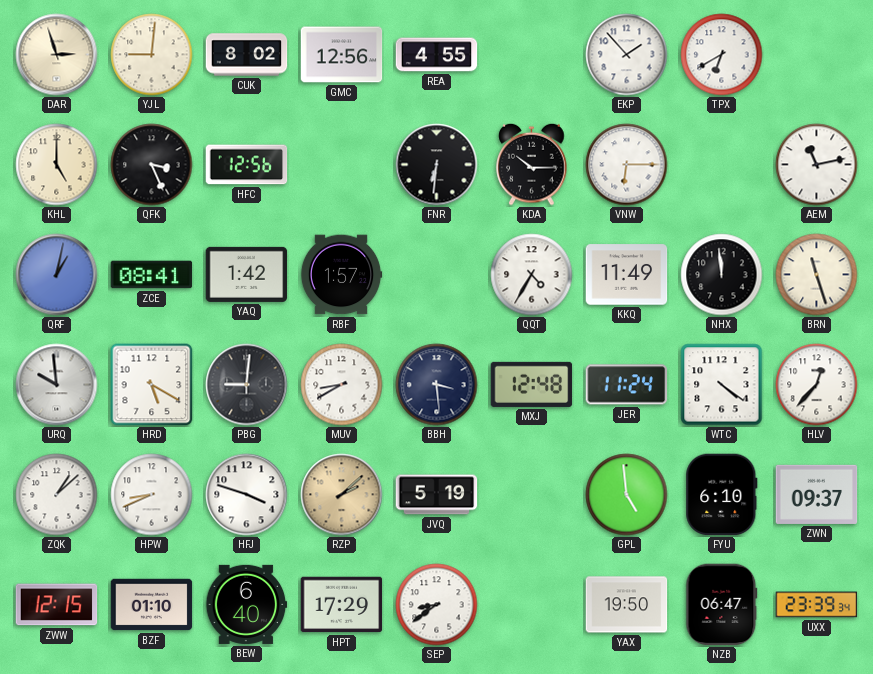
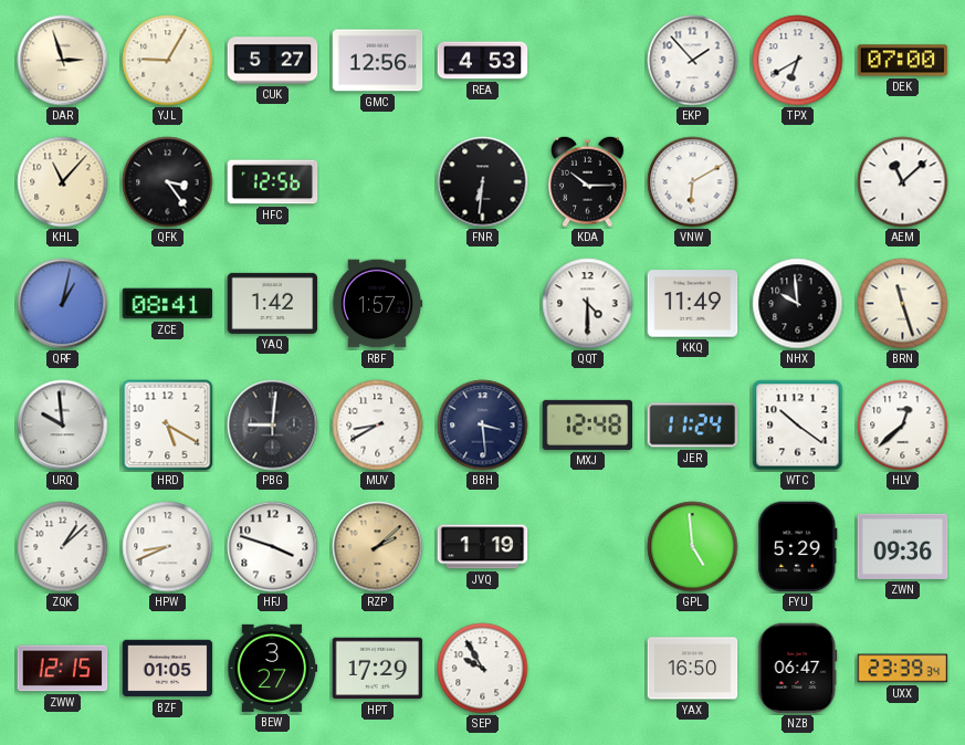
YJL: 9:01 -> 9:05 (168, 61)
CUK: 8:02 -> 5:27 (273, 61)
REA: 4:55 -> 4:53 (483, 61)
DEK: none -> 07:00 (903, 61)
KHL: 5:00 -> 11:07 (63, 182)
QFK: 3:26 -> 3:24 (168, 182)
VNW: 6:15 -> 6:10 (693, 182)
AEM: 11:13 -> 11:08 (903, 182)
QQT: 4:35 -> 4:30 (588, 304)
NHX: 11:59 -> 9:59 (798, 304)
WTC: 4:21 -> 10:21 (798, 426)
HLV: 12:37 -> 12:38 (903, 426)
JVQ: 5:19 -> 1:19 (483, 547)
FYU: 6:10 -> 5:29 (798, 547)
ZWN: 09:37 -> 09:36 (903, 546)
BZF: 01:10 -> 01:05 (168, 669)
BEW: 6:40 -> 3:27 (273, 668)
SEP: 8:39 -> 9:55 (483, 669)
YAX: 19:50 -> 16:50 (693, 669)
